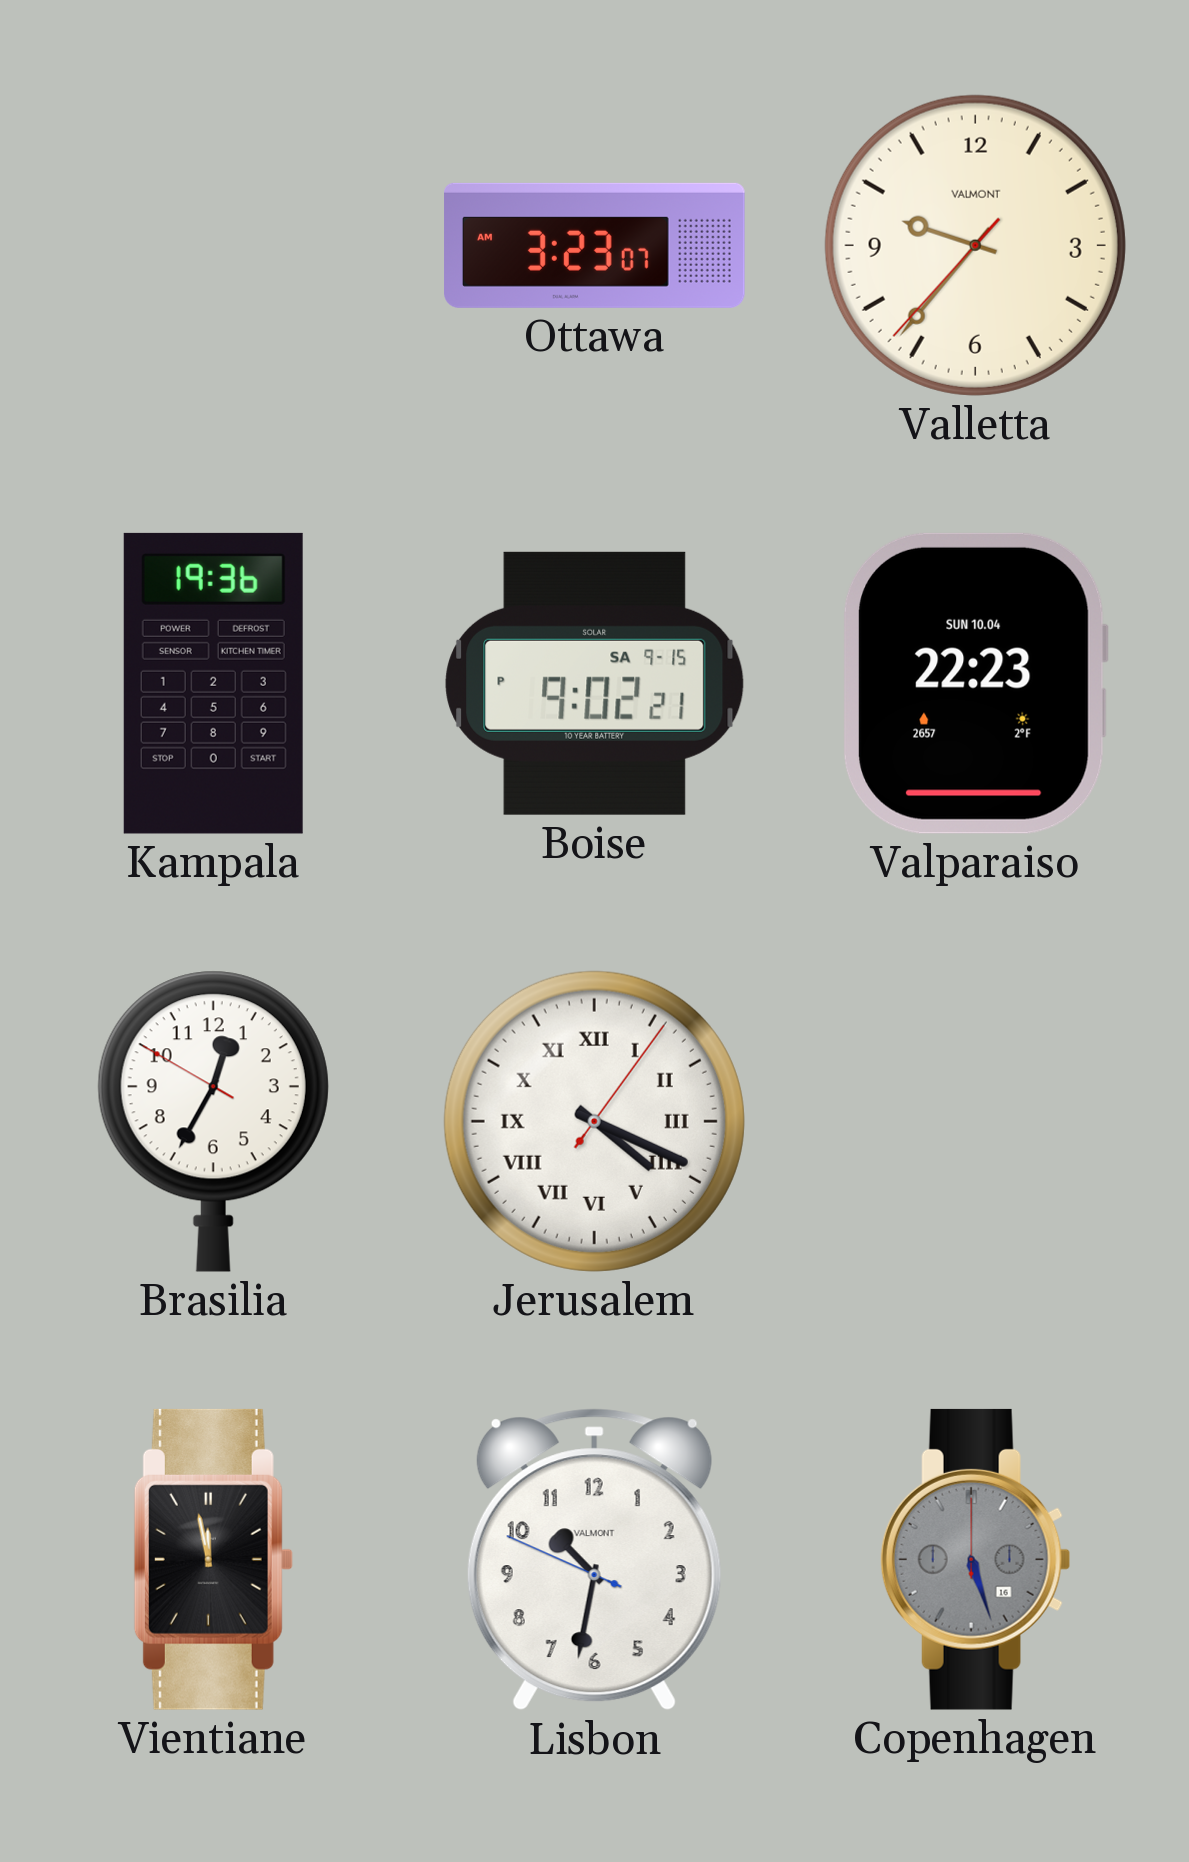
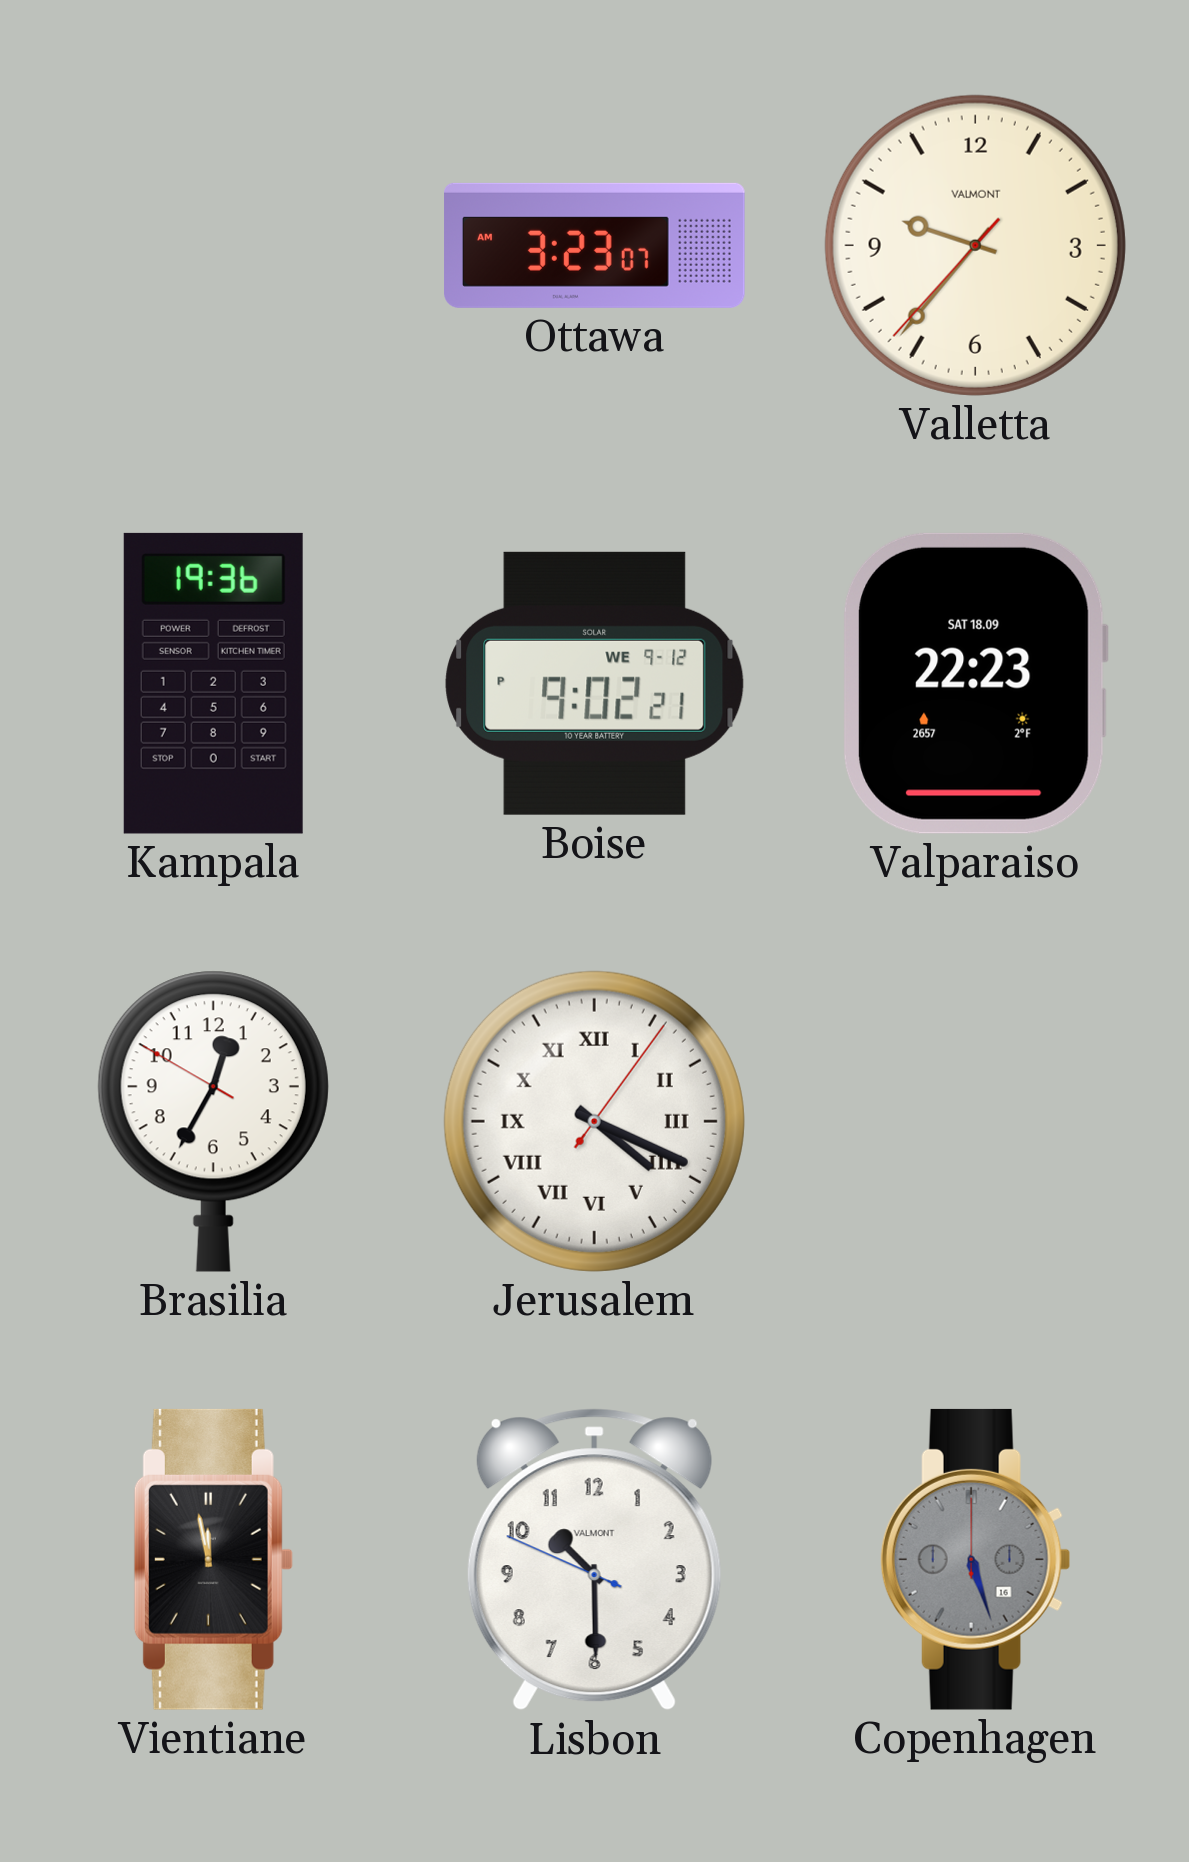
Boise date: SA 9-15 -> WE 9-12 (595, 683)
Valparaiso date: SUN 10.04 -> SAT 18.09 (975, 683)
Lisbon: 10:31 -> 10:29 (594, 1560)
